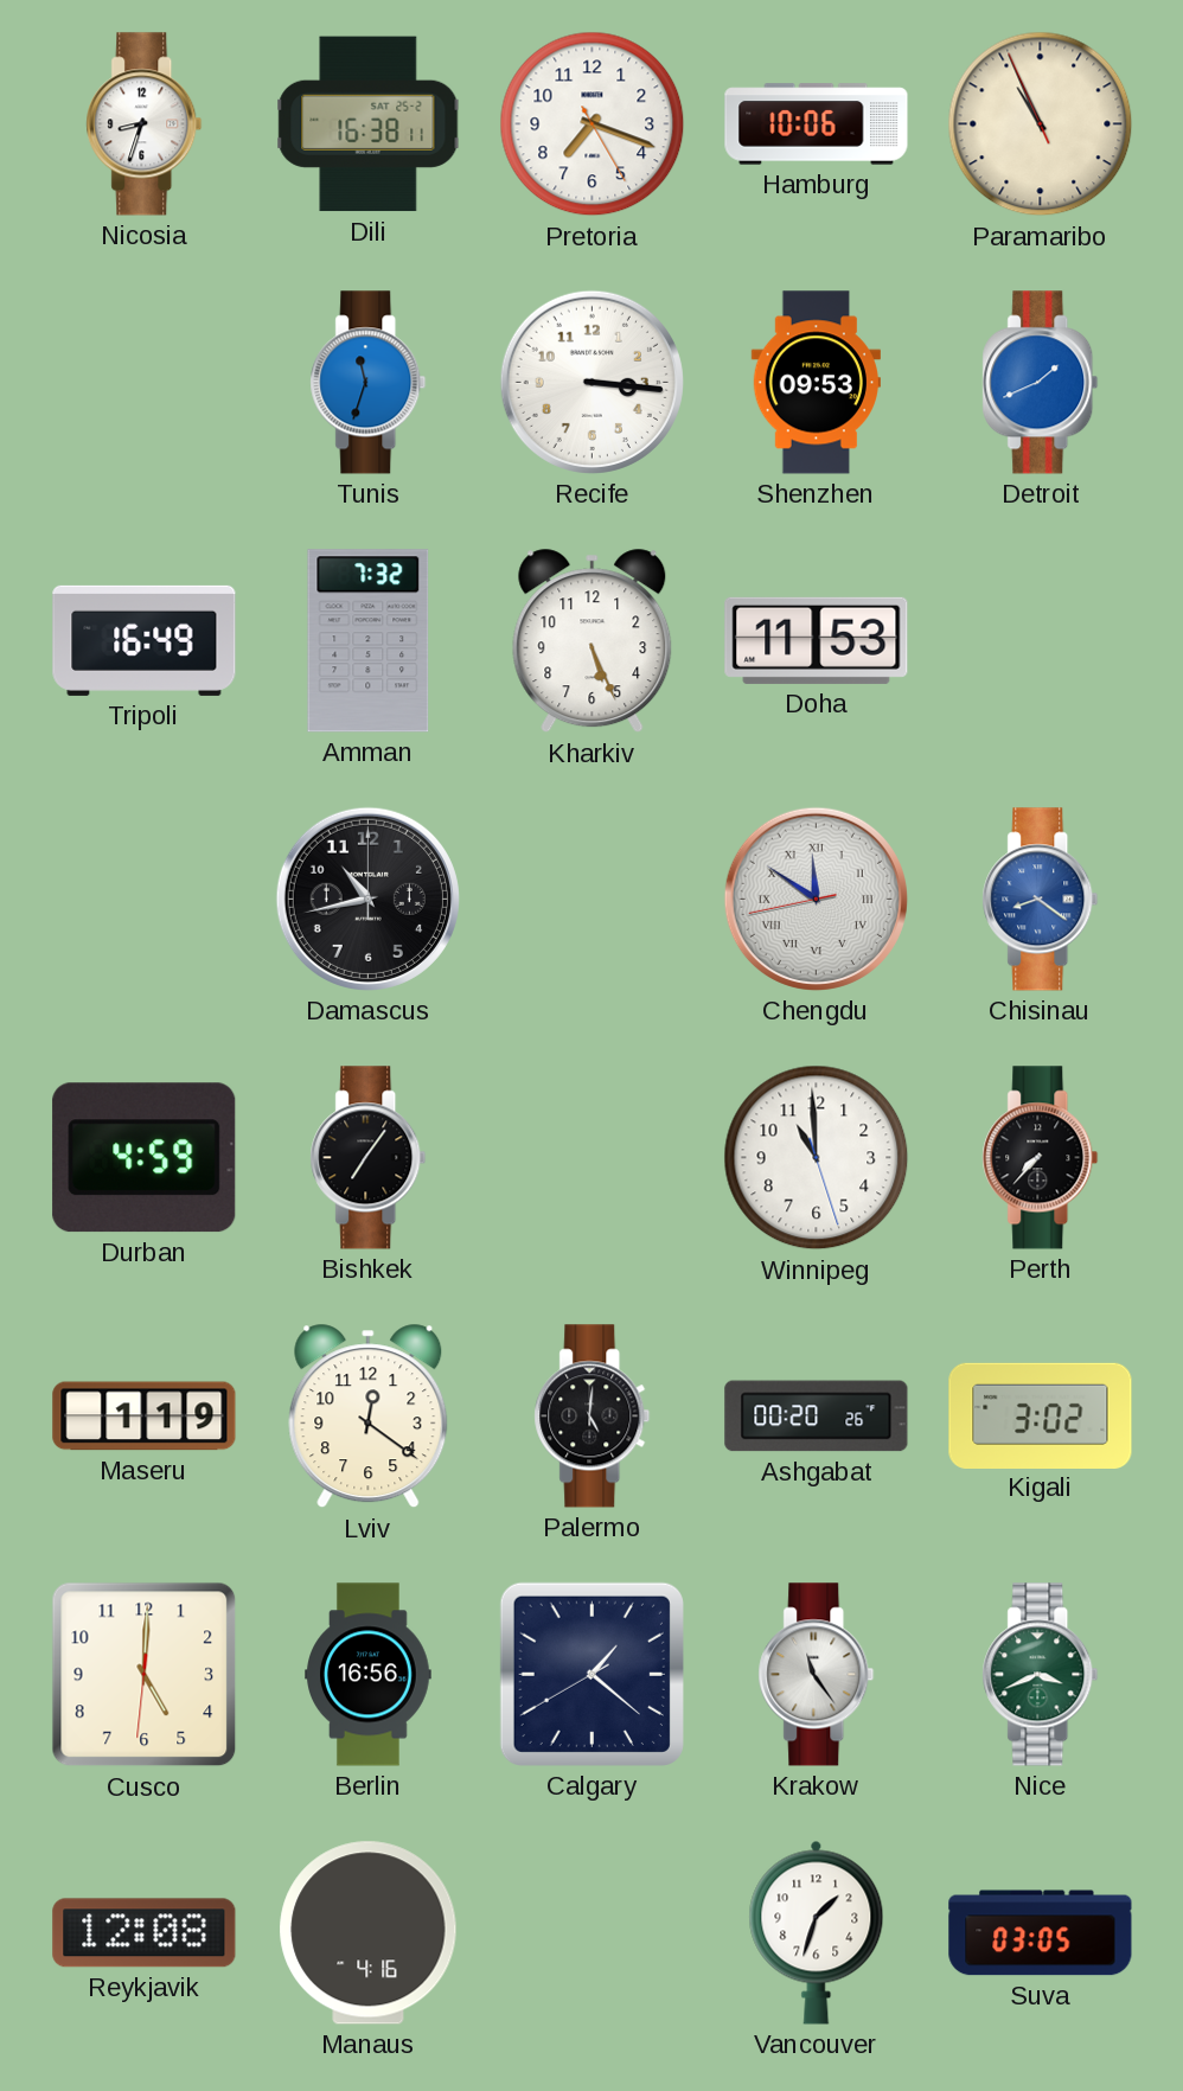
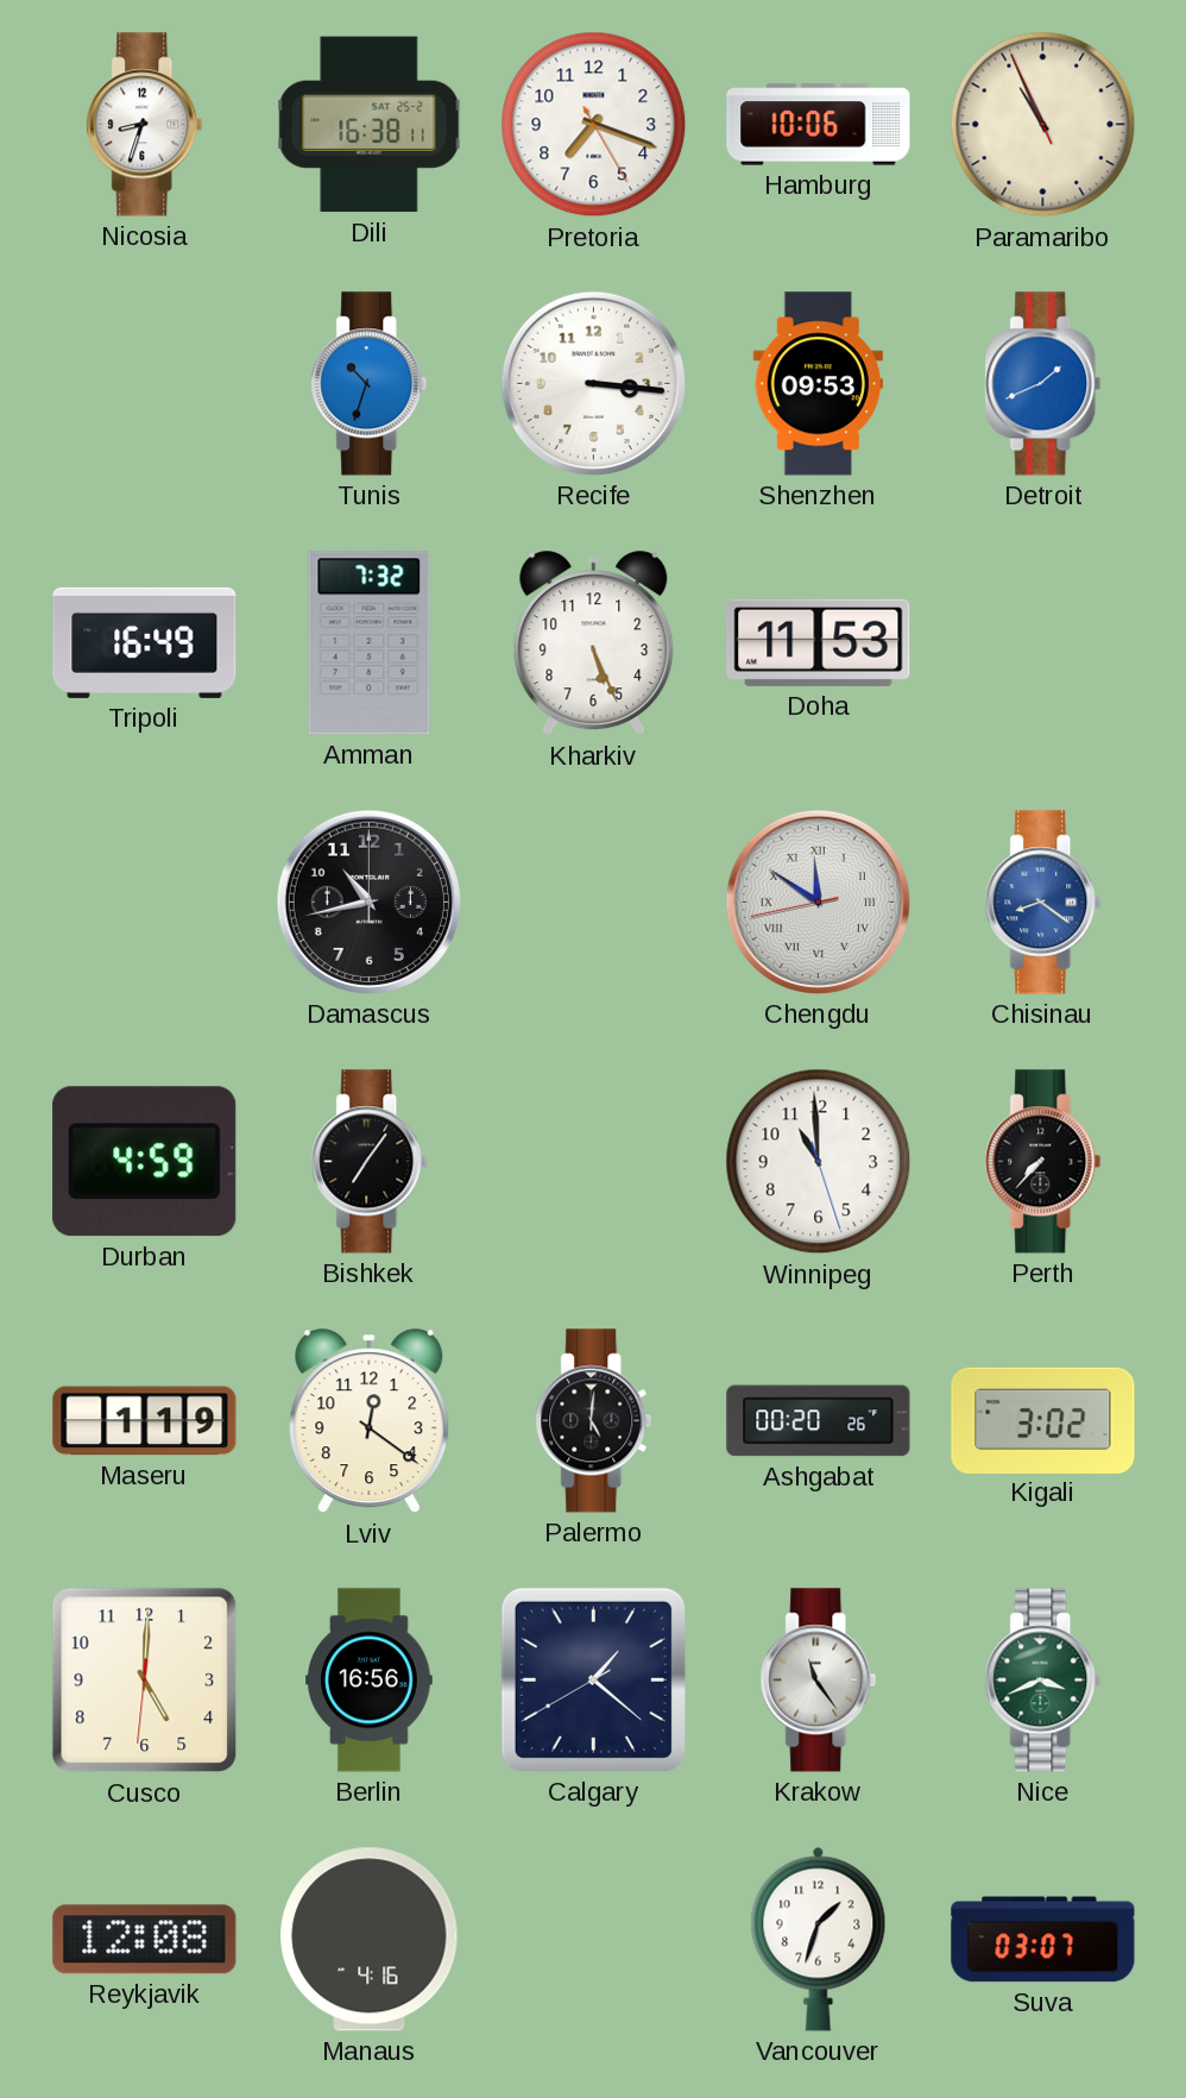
Tunis: 11:33 -> 10:33 (370, 384)
Suva: 03:05 -> 03:07 (1043, 1940)
